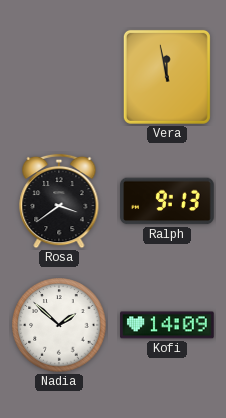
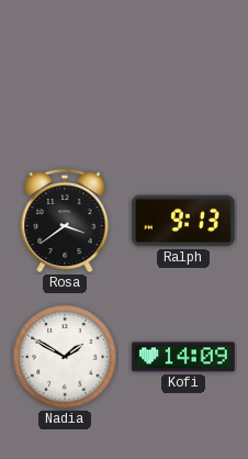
Vera: 11:58 -> none (167, 77)
Nadia: 1:52 -> 1:50 (65, 357)
